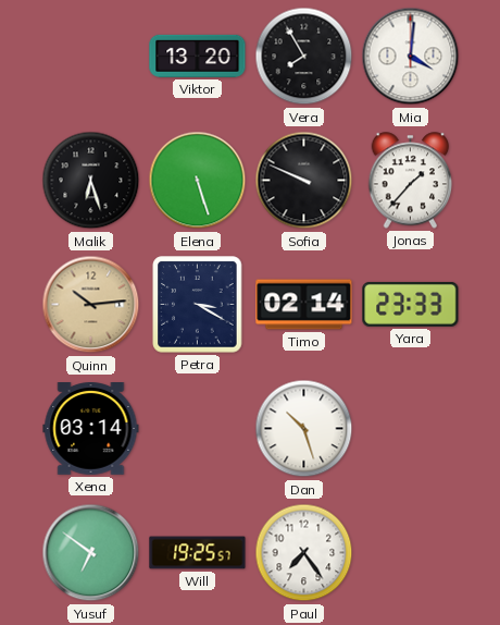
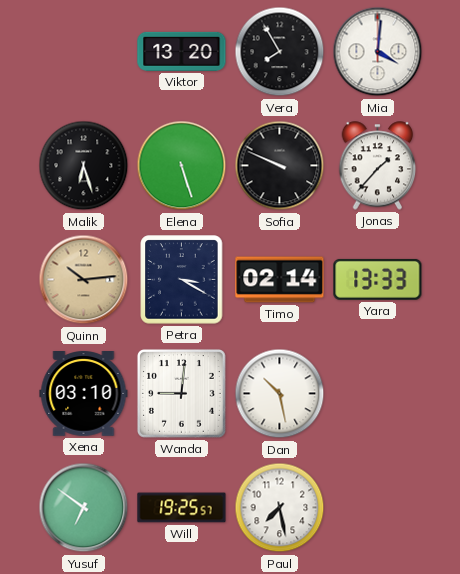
Yara: 23:33 -> 13:33 (378, 279)
Xena: 03:14 -> 03:10 (84, 394)
Wanda: none -> 9:01 (181, 393)
Dan: 10:27 -> 10:28 (280, 394)
Paul: 7:24 -> 7:28 (280, 508)
